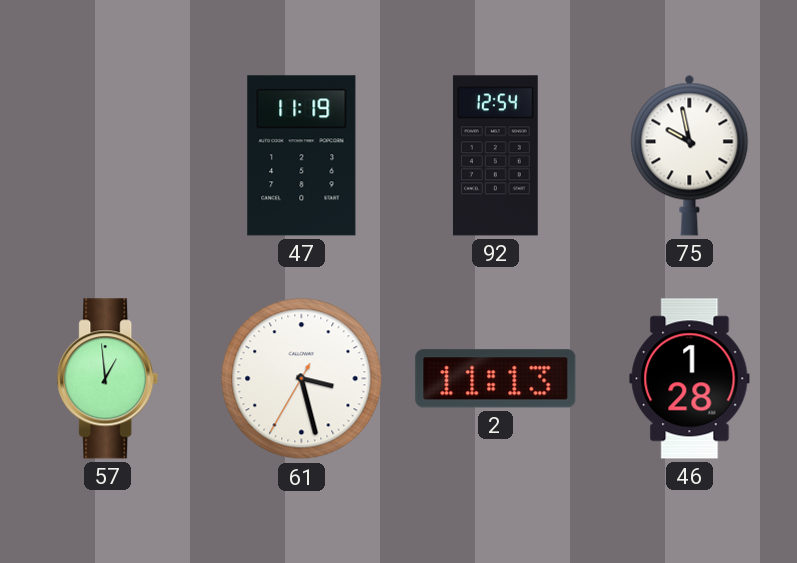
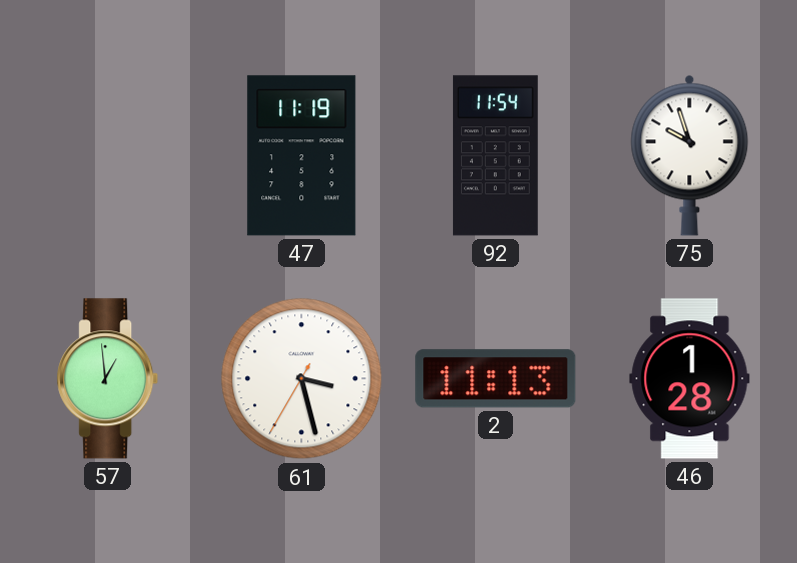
92: 12:54 -> 11:54 (495, 156)
75: 9:58 -> 9:57 (690, 155)
